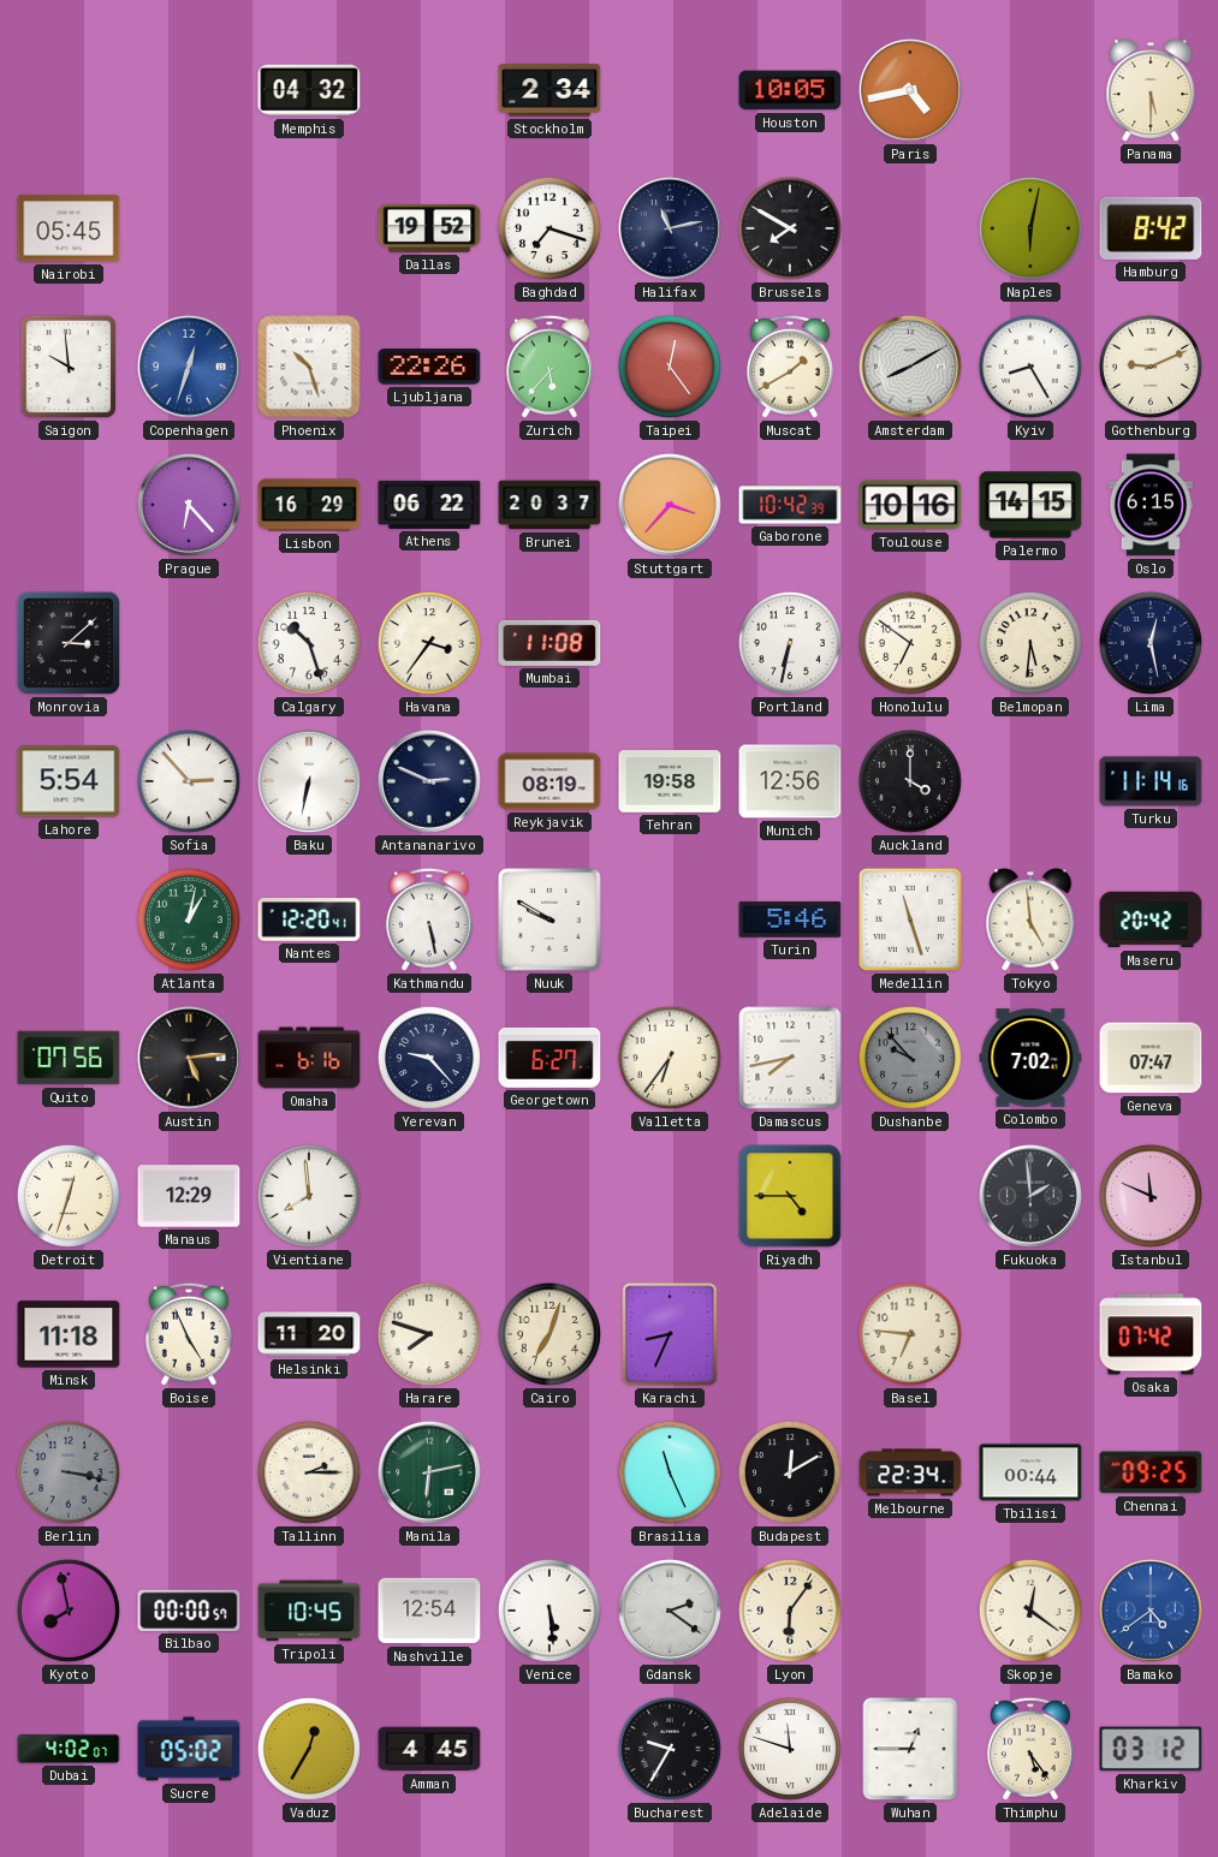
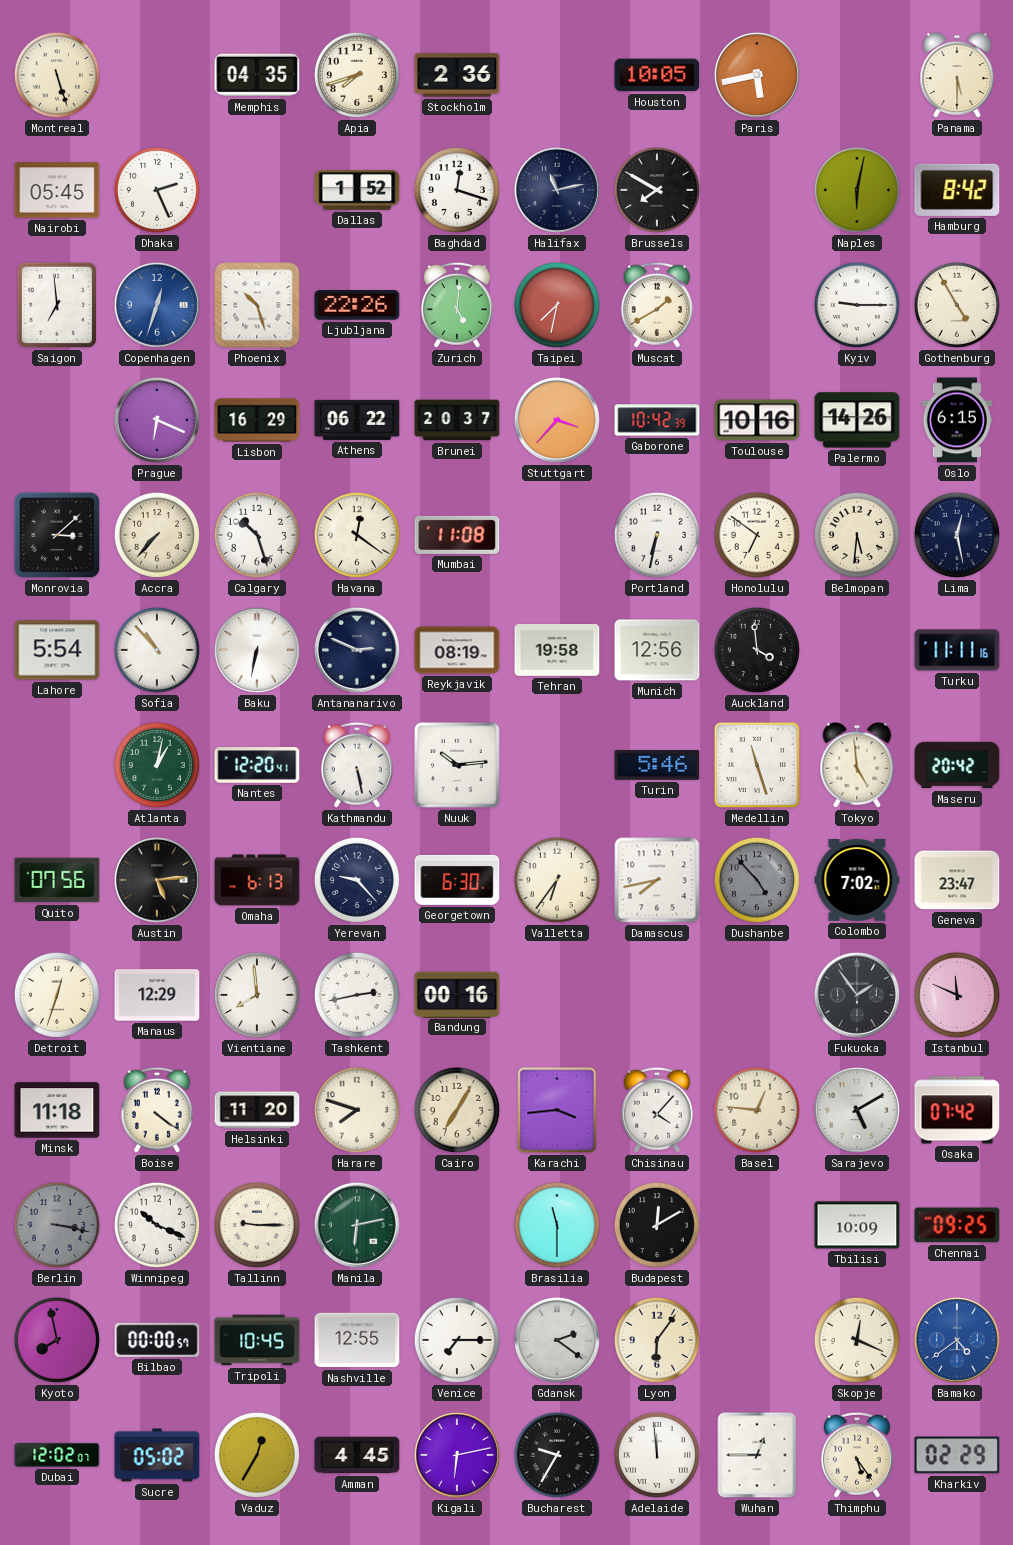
Montreal: none -> 5:27 (57, 75)
Memphis: 04:32 -> 04:35 (257, 75)
Apia: none -> 7:42 (357, 75)
Stockholm: 2:34 -> 2:36 (457, 75)
Paris: 4:43 -> 5:43 (757, 75)
Dhaka: none -> 2:26 (157, 190)
Dallas: 19:52 -> 1:52 (357, 190)
Baghdad: 7:18 -> 12:18 (457, 190)
Saigon: 9:59 -> 6:59 (57, 305)
Zurich: 5:37 -> 5:01 (457, 305)
Taipei: 12:24 -> 7:32 (557, 305)
Amsterdam: 8:10 -> none (910, 367)
Kyiv: 8:25 -> 9:15 (857, 305)
Gothenburg: 9:11 -> 4:55 (957, 305)
Prague: 6:23 -> 6:19 (157, 420)
Palermo: 14:15 -> 14:26 (857, 420)
Accra: none -> 7:37 (157, 535)
Havana: 3:36 -> 12:21 (357, 535)
Sofia: 2:53 -> 10:53 (157, 650)
Auckland: 4:00 -> 3:59 (757, 650)
Turku: 11:14 -> 11:11 (957, 650)
Nuuk: 9:50 -> 10:14 (457, 765)
Omaha: 6:16 -> 6:13 (257, 880)
Georgetown: 6:27 -> 6:30 (457, 880)
Dushanbe: 9:53 -> 4:53 (757, 880)
Geneva: 07:47 -> 23:47 (957, 880)
Tashkent: none -> 2:43 (357, 995)
Bandung: none -> 00:16 (457, 994)
Riyadh: 4:45 -> none (790, 1196)
Fukuoka: 1:59 -> 1:54 (857, 995)
Boise: 4:56 -> 4:21 (157, 1110)
Cairo: 7:03 -> 7:05 (457, 1110)
Karachi: 8:34 -> 3:44 (557, 1110)
Chisinau: none -> 4:07 (657, 1110)
Basel: 6:46 -> 12:46 (757, 1110)
Sarajevo: none -> 5:10 (857, 1110)
Winnipeg: none -> 10:19 (157, 1225)
Tallinn: 2:15 -> 9:15 (257, 1225)
Brasilia: 11:26 -> 11:30 (557, 1225)
Melbourne: 22:34 -> none (910, 1472)
Tbilisi: 00:44 -> 10:09 (857, 1225)
Nashville: 12:54 -> 12:55 (357, 1340)
Venice: 5:29 -> 7:15 (457, 1340)
Skopje: 12:21 -> 12:19 (857, 1340)
Dubai: 4:02 -> 12:02 (57, 1455)
Kigali: none -> 6:13 (457, 1455)
Adelaide: 11:48 -> 11:59 (657, 1455)
Kharkiv: 03:12 -> 02:29 (957, 1455)
